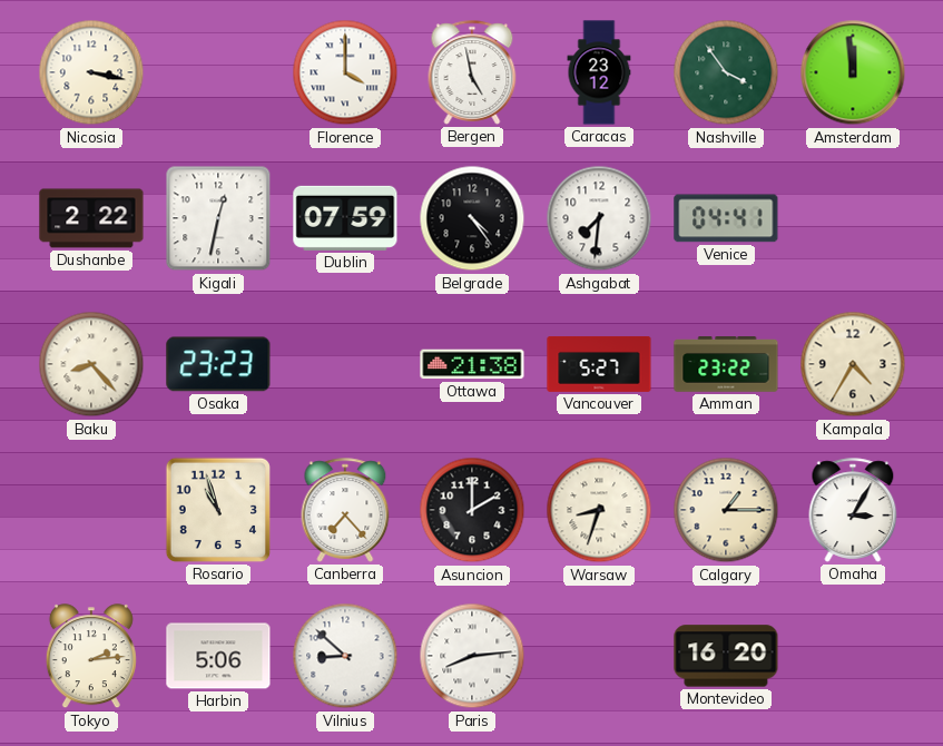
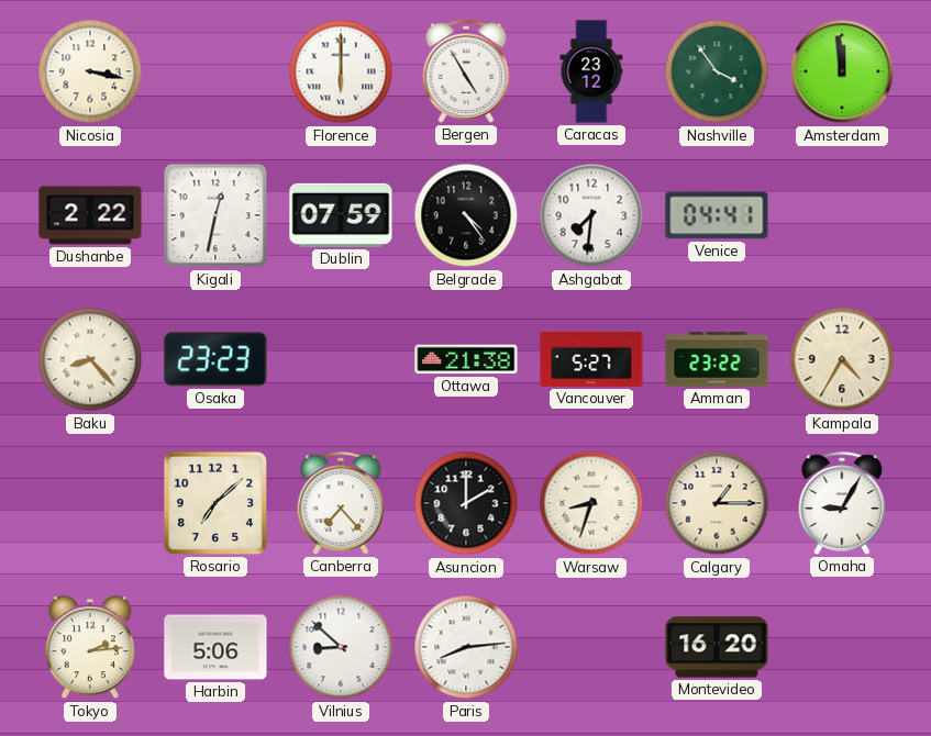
Florence: 4:00 -> 6:00 (341, 71)
Bergen: 4:58 -> 4:55 (466, 71)
Rosario: 10:57 -> 7:08 (215, 503)
Omaha: 3:05 -> 9:05 (842, 503)
